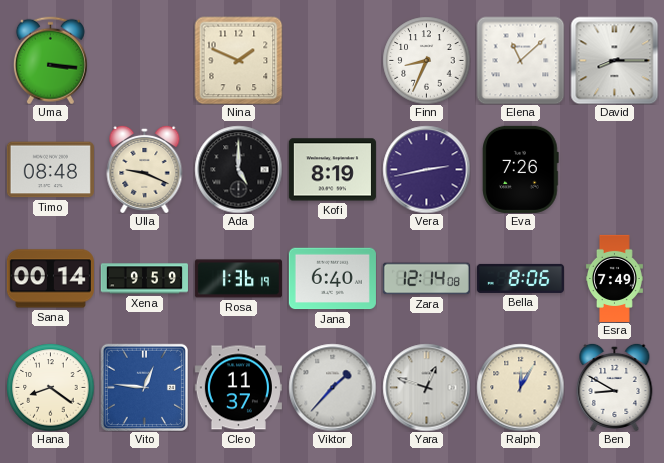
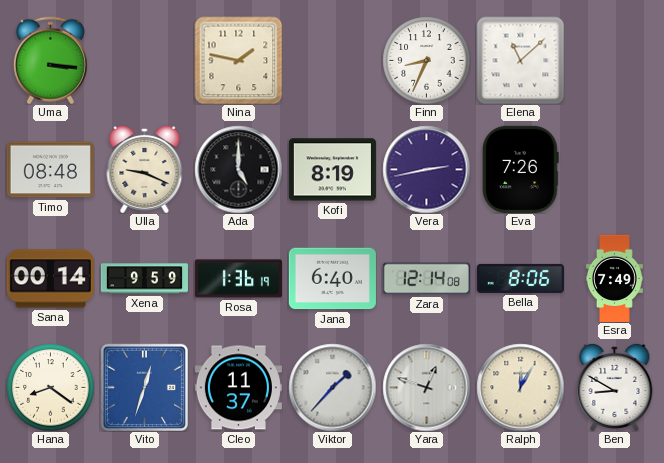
Nina: 1:49 -> 1:47 (238, 60)
David: 8:15 -> none (614, 60)
Vito: 12:46 -> 12:33 (144, 387)
